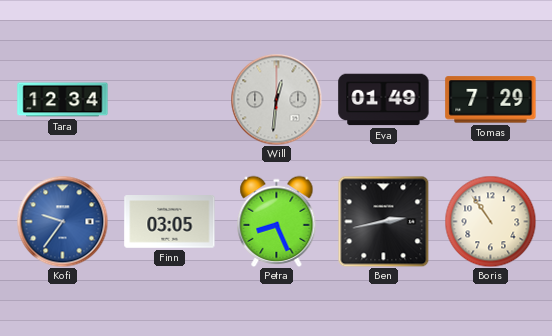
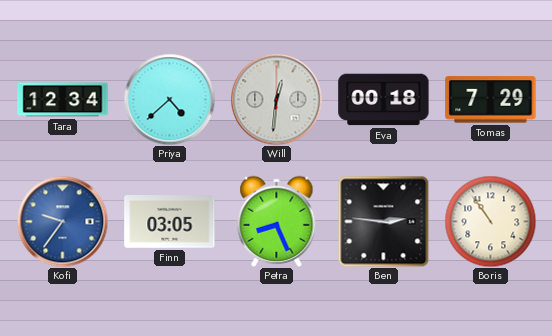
Priya: none -> 4:38 (169, 99)
Eva: 01:49 -> 00:18 (384, 100)
Ben: 2:43 -> 2:46 (383, 221)
